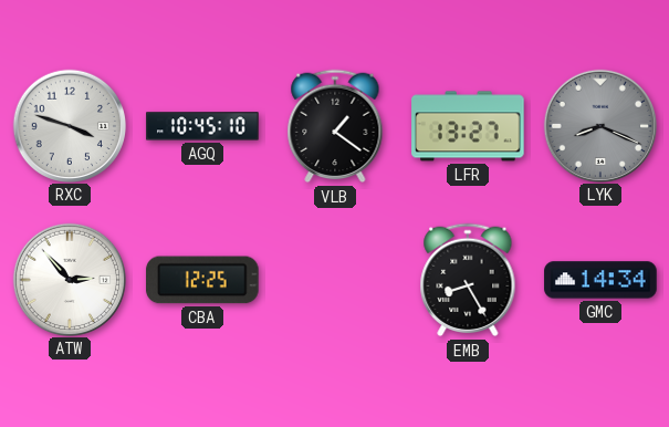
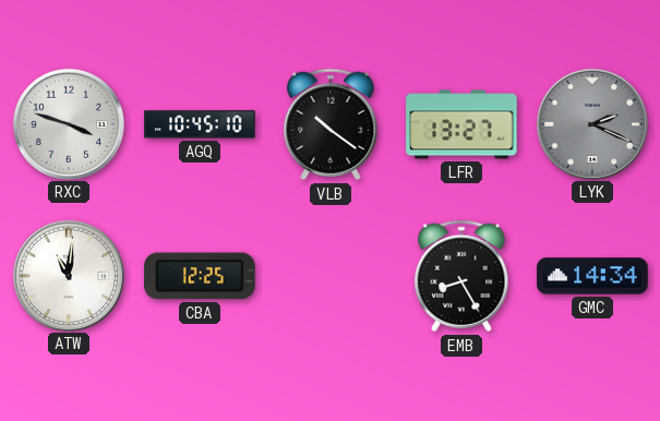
VLB: 1:21 -> 10:21 (331, 124)
LYK: 8:19 -> 2:19 (591, 123)
ATW: 2:53 -> 11:01 (68, 275)
